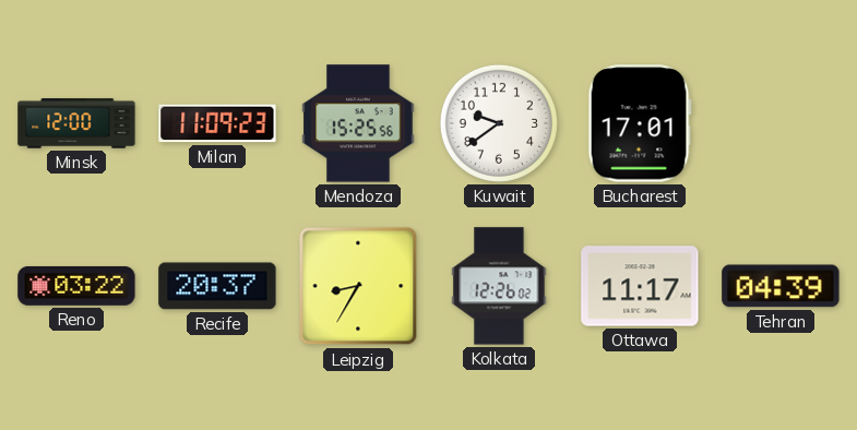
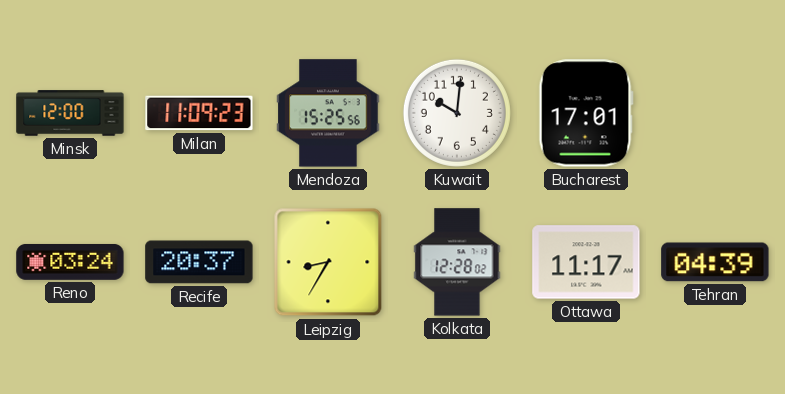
Kuwait: 9:39 -> 10:01 (457, 113)
Reno: 03:22 -> 03:24 (70, 262)
Kolkata: 12:26 -> 12:28 (457, 262)
